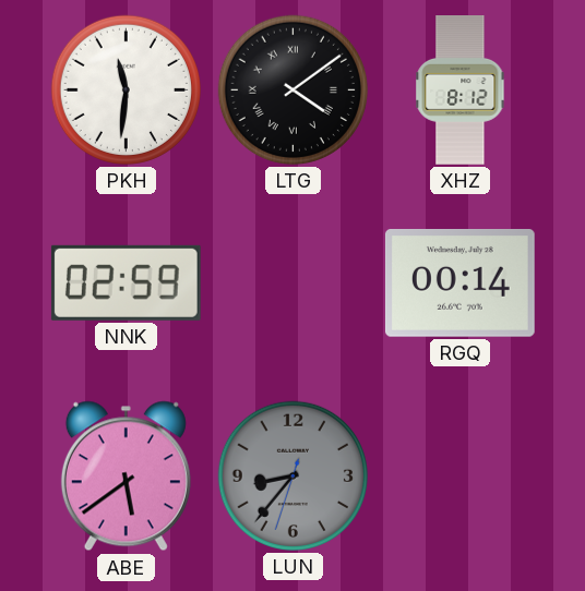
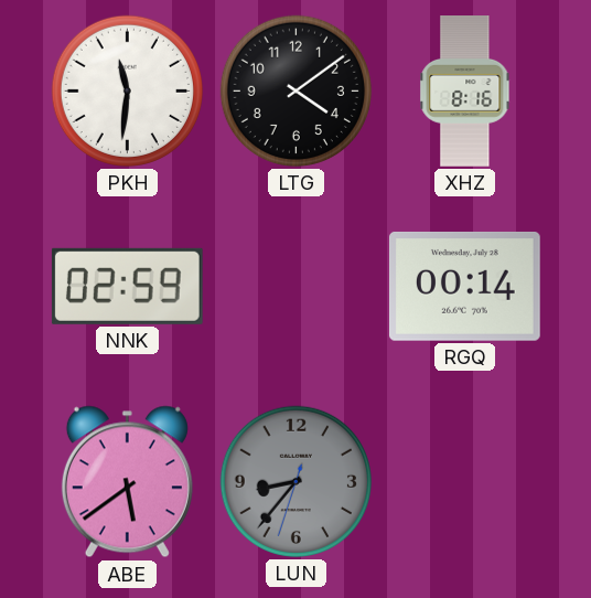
LTG numerals: Roman -> Arabic (295, 90)
XHZ: 8:12 -> 8:16 (465, 92)
